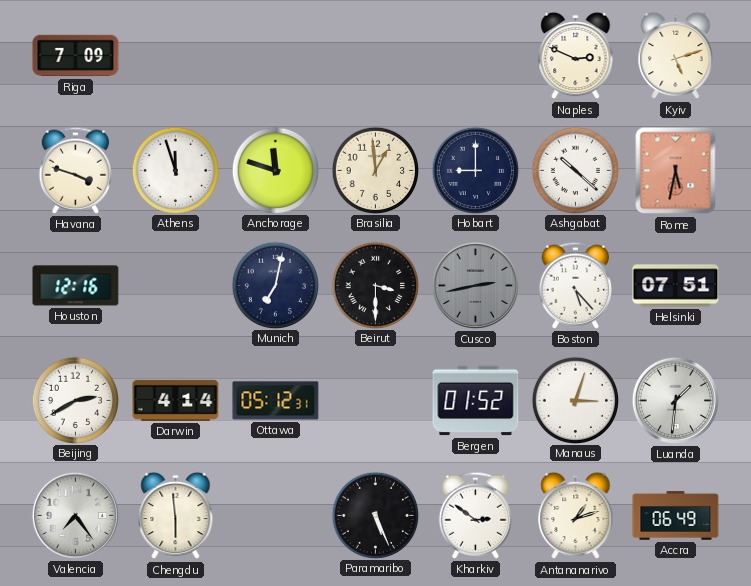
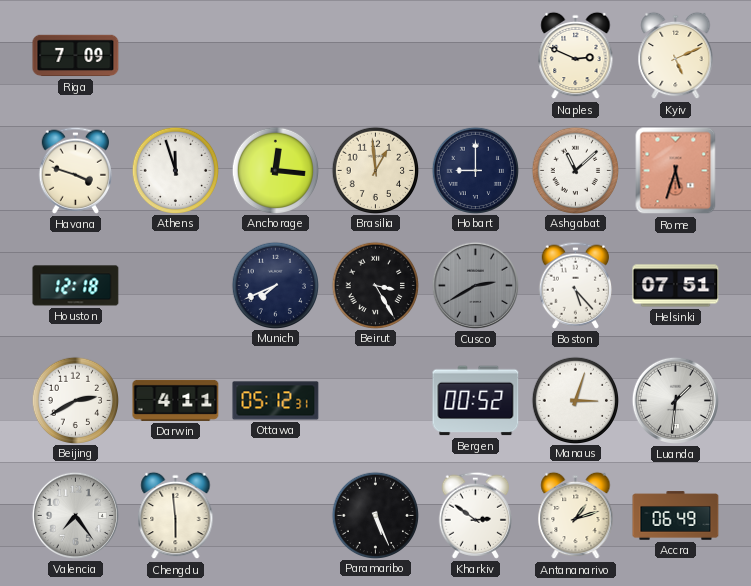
Kyiv: 5:12 -> 5:11 (676, 56)
Anchorage: 11:48 -> 12:16 (275, 170)
Ashgabat: 10:22 -> 11:08 (575, 170)
Rome: 5:32 -> 5:33 (676, 171)
Houston: 12:16 -> 12:18 (76, 286)
Munich: 7:02 -> 7:41 (275, 285)
Beirut: 3:30 -> 3:25 (375, 285)
Cusco: 2:43 -> 2:40 (475, 285)
Darwin: 4:14 -> 4:11 (176, 400)
Bergen: 01:52 -> 00:52 (476, 401)
